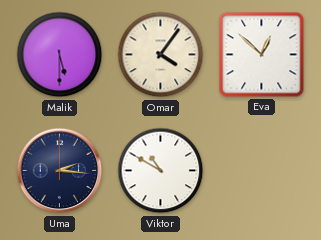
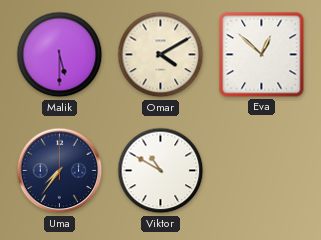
Omar: 4:06 -> 4:10 (161, 55)
Uma: 2:16 -> 7:36 (60, 171)
